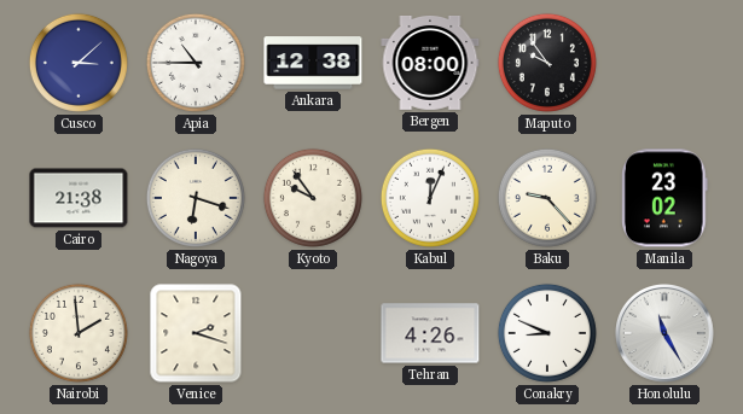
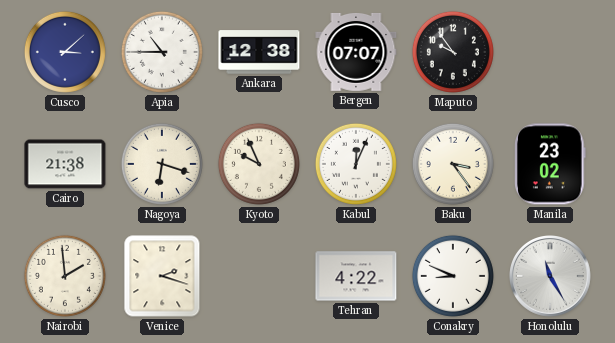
Bergen: 08:00 -> 07:07 (356, 52)
Kyoto: 9:54 -> 9:56 (259, 164)
Baku: 9:23 -> 3:24 (453, 164)
Tehran: 4:26 -> 4:22 (356, 276)
